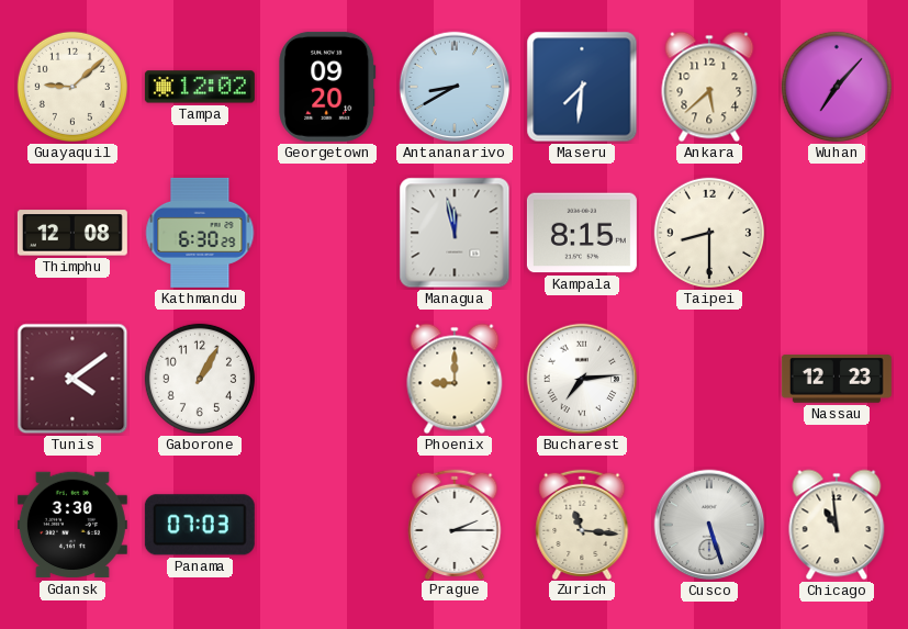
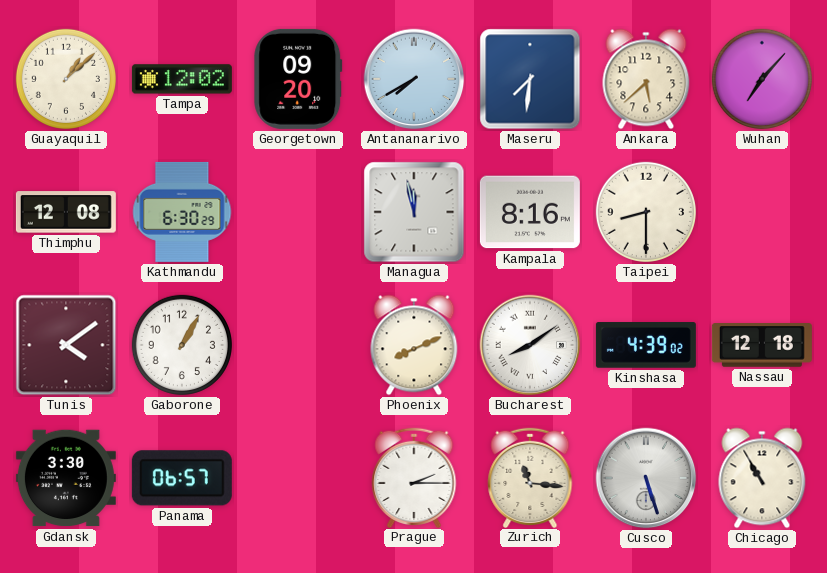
Guayaquil: 9:08 -> 1:08 (66, 79)
Antananarivo: 8:40 -> 7:40 (414, 79)
Kampala: 8:15 -> 8:16 (530, 212)
Phoenix: 9:00 -> 8:11 (414, 345)
Bucharest: 7:14 -> 8:09 (530, 345)
Kinshasa: none -> 4:39 (646, 345)
Nassau: 12:23 -> 12:18 (762, 345)
Panama: 07:03 -> 06:57 (182, 478)
Chicago: 10:59 -> 10:55 (762, 478)
